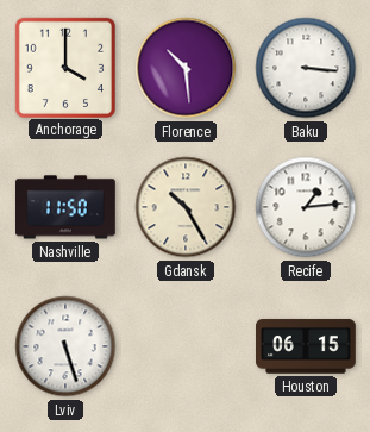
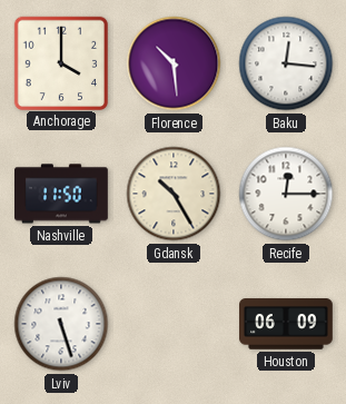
Baku: 3:16 -> 12:16 (286, 63)
Recife: 1:14 -> 12:15 (286, 194)
Houston: 06:15 -> 06:09 (286, 324)
